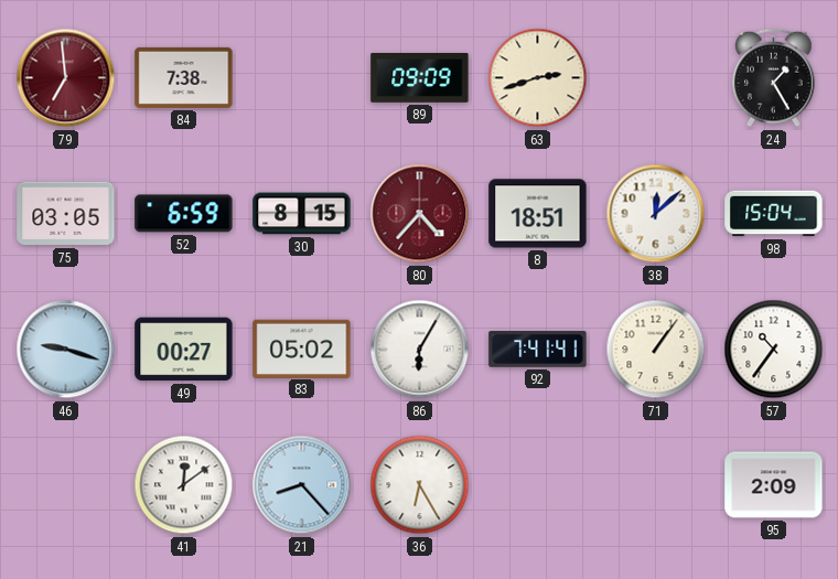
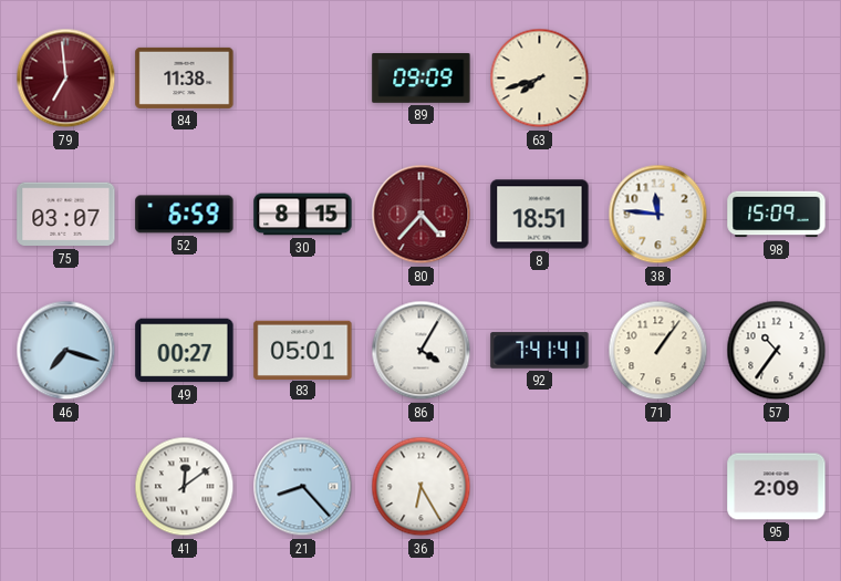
84: 7:38 -> 11:38 (185, 77)
63: 2:42 -> 7:42 (540, 79)
24: 1:25 -> none (774, 78)
75: 03:05 -> 03:07 (66, 215)
38: 12:08 -> 11:46 (658, 215)
98: 15:04 -> 15:09 (777, 215)
46: 9:18 -> 7:18 (66, 351)
83: 05:02 -> 05:01 (303, 350)
86: 6:05 -> 4:05 (422, 351)
